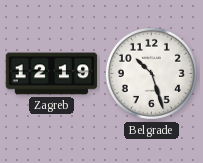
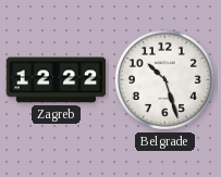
Zagreb: 12:19 -> 12:22 (57, 80)
